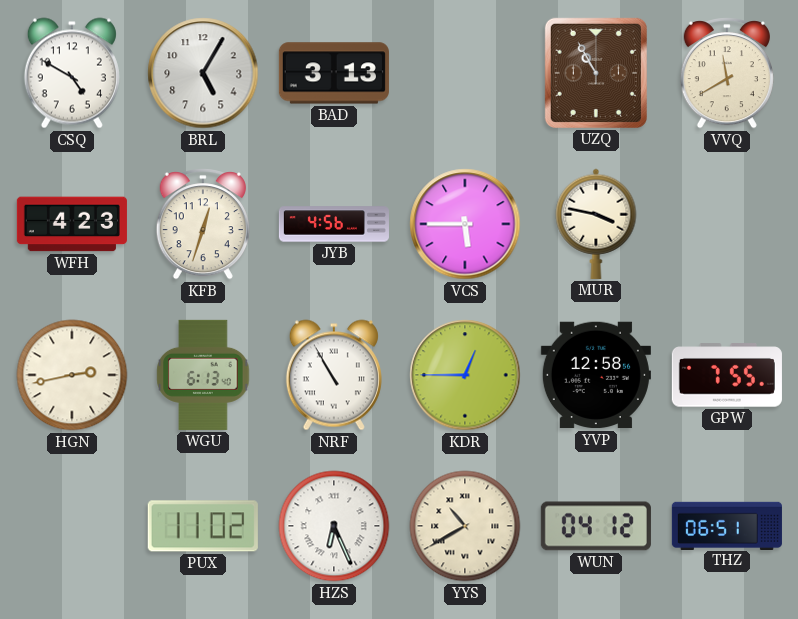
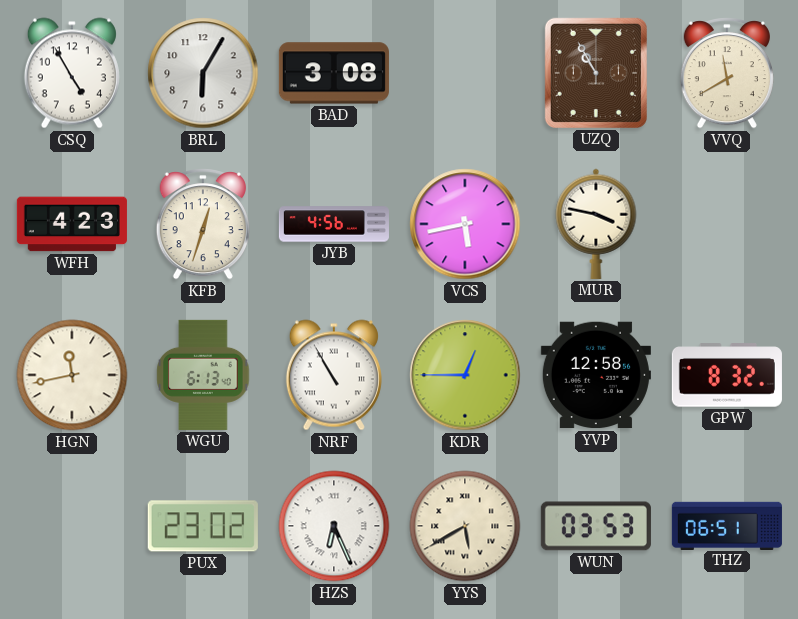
CSQ: 4:50 -> 4:55 (72, 73)
BRL: 5:05 -> 6:05 (203, 73)
BAD: 3:13 -> 3:08 (334, 73)
VCS: 5:45 -> 5:43 (465, 224)
HGN: 2:43 -> 11:43 (72, 375)
GPW: 7:55 -> 8:32 (727, 375)
PUX: 11:02 -> 23:02 (203, 526)
YYS: 10:40 -> 5:40 (465, 526)
WUN: 04:12 -> 03:53 (596, 526)
